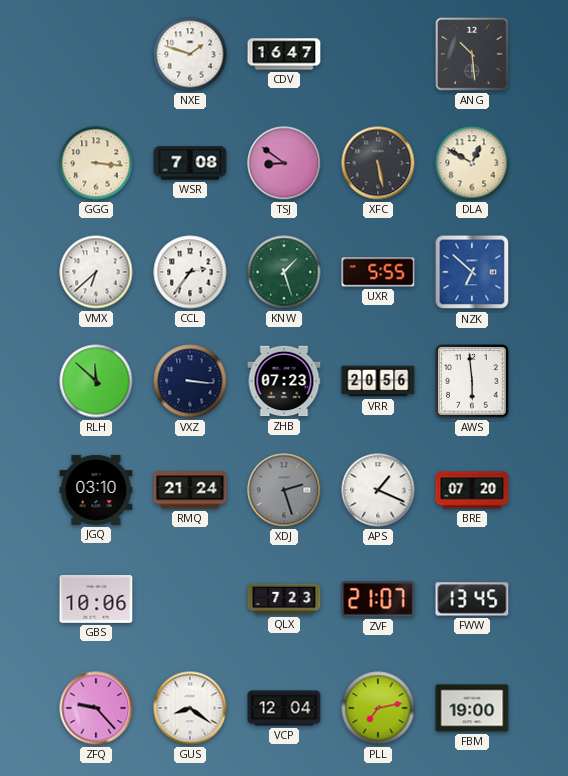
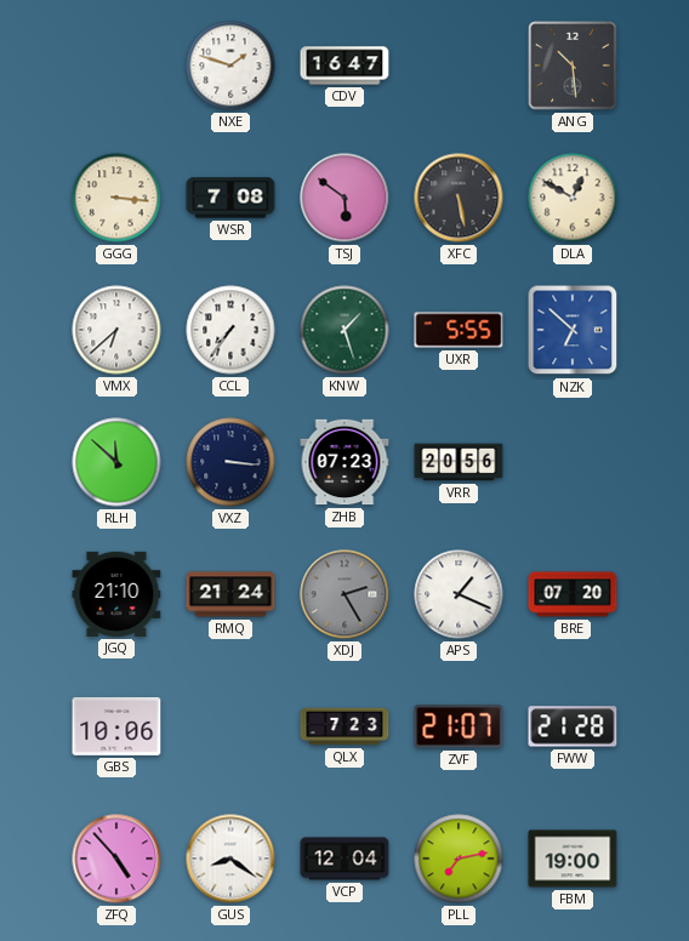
TSJ: 8:51 -> 5:51 (344, 198)
CCL: 2:36 -> 7:36 (230, 330)
AWS: 5:59 -> none (472, 381)
JGQ: 03:10 -> 21:10 (116, 594)
XDJ: 2:27 -> 2:25 (344, 594)
FWW: 13:45 -> 21:28 (573, 726)
ZFQ: 9:23 -> 4:53 (116, 859)
